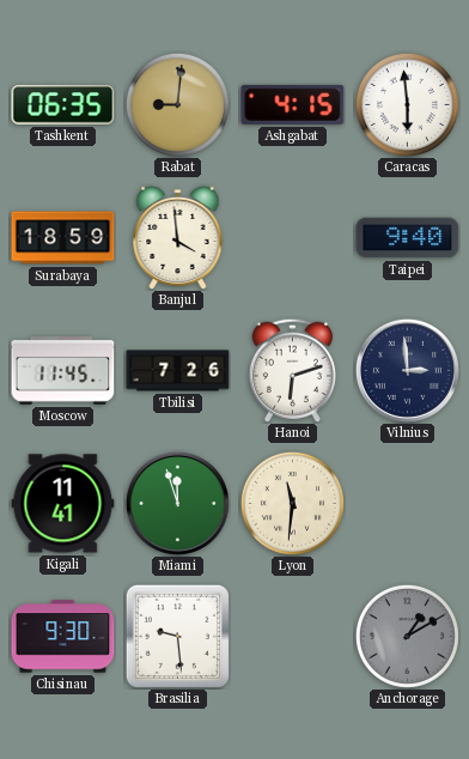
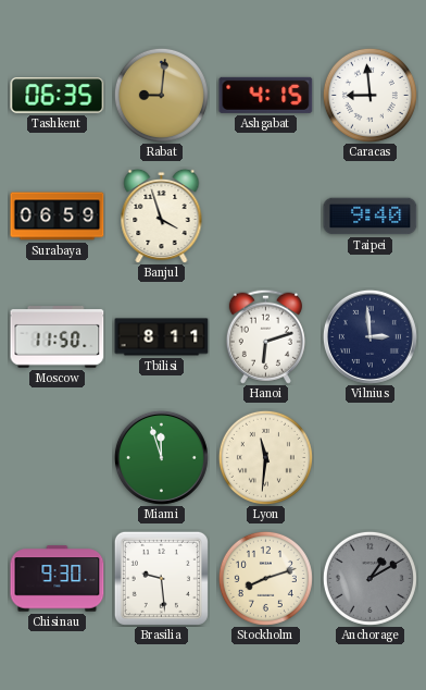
Caracas: 5:59 -> 8:59 (369, 95)
Surabaya: 18:59 -> 06:59 (58, 217)
Banjul: 3:59 -> 3:57 (162, 215)
Moscow: 11:45 -> 11:50 (58, 337)
Tbilisi: 7:26 -> 8:11 (162, 337)
Kigali: 11:41 -> none (63, 504)
Stockholm: none -> 8:12 (265, 578)
